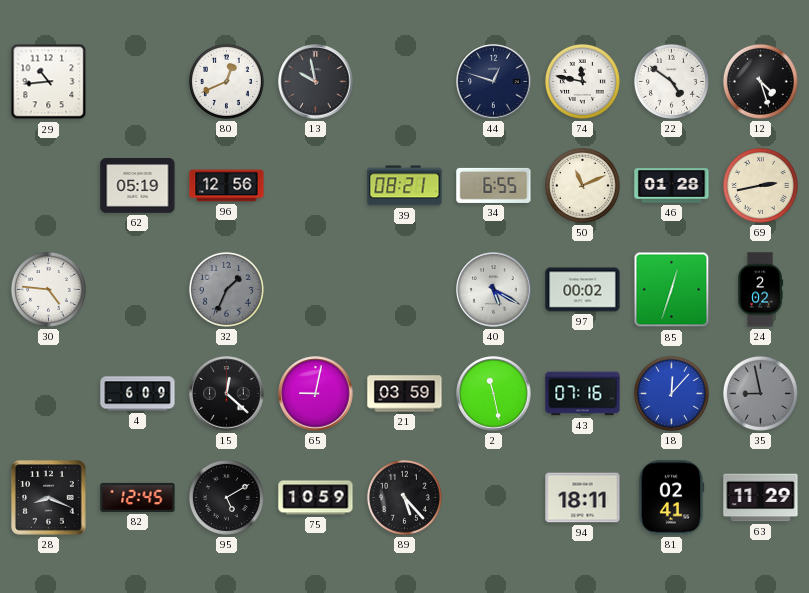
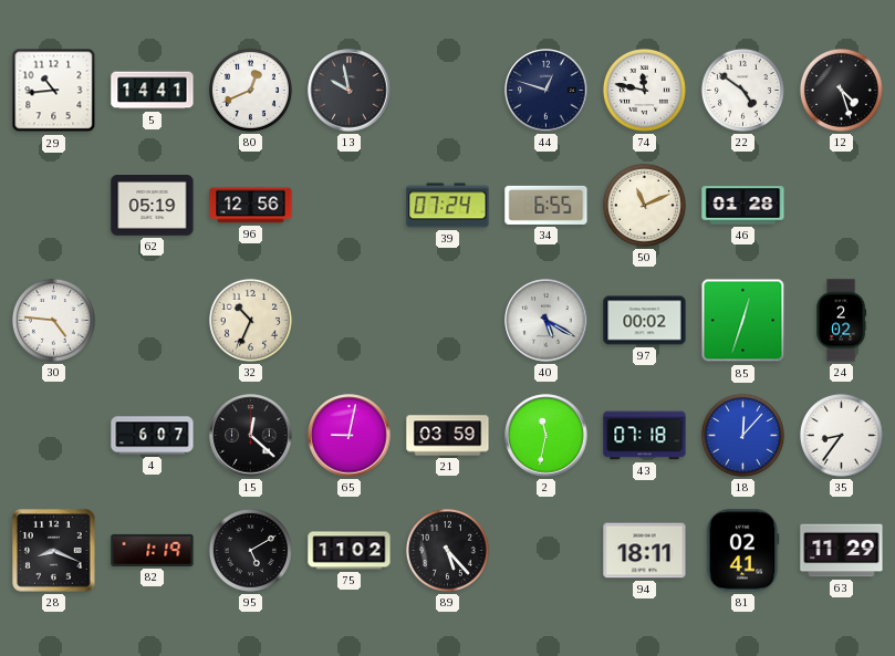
5: none -> 14:41 (153, 91)
39: 08:21 -> 07:24 (448, 206)
69: 2:43 -> none (760, 185)
32: 1:34 -> 10:34 (250, 320)
32 dial: grey -> cream (250, 320)
4: 6:09 -> 6:07 (153, 436)
2: 11:28 -> 11:32 (547, 436)
43: 07:16 -> 07:18 (645, 436)
35: 8:58 -> 8:36 (841, 435)
35 dial: grey -> white (841, 435)
82: 12:45 -> 1:19 (153, 550)
75: 10:59 -> 11:02 (350, 551)
